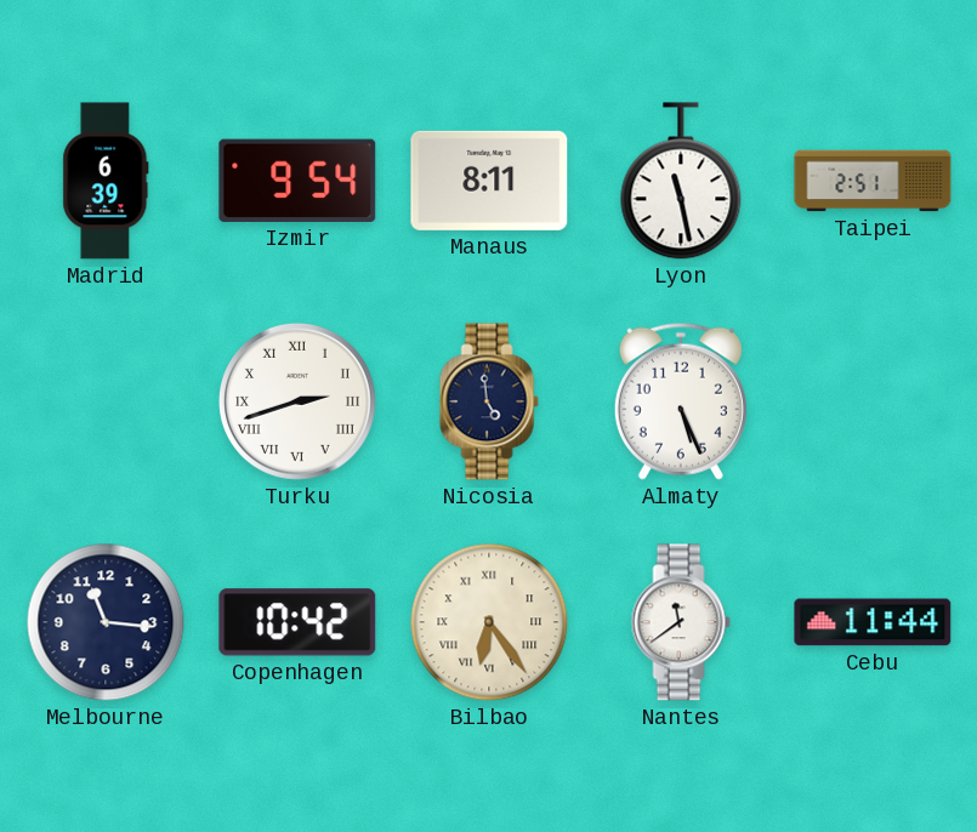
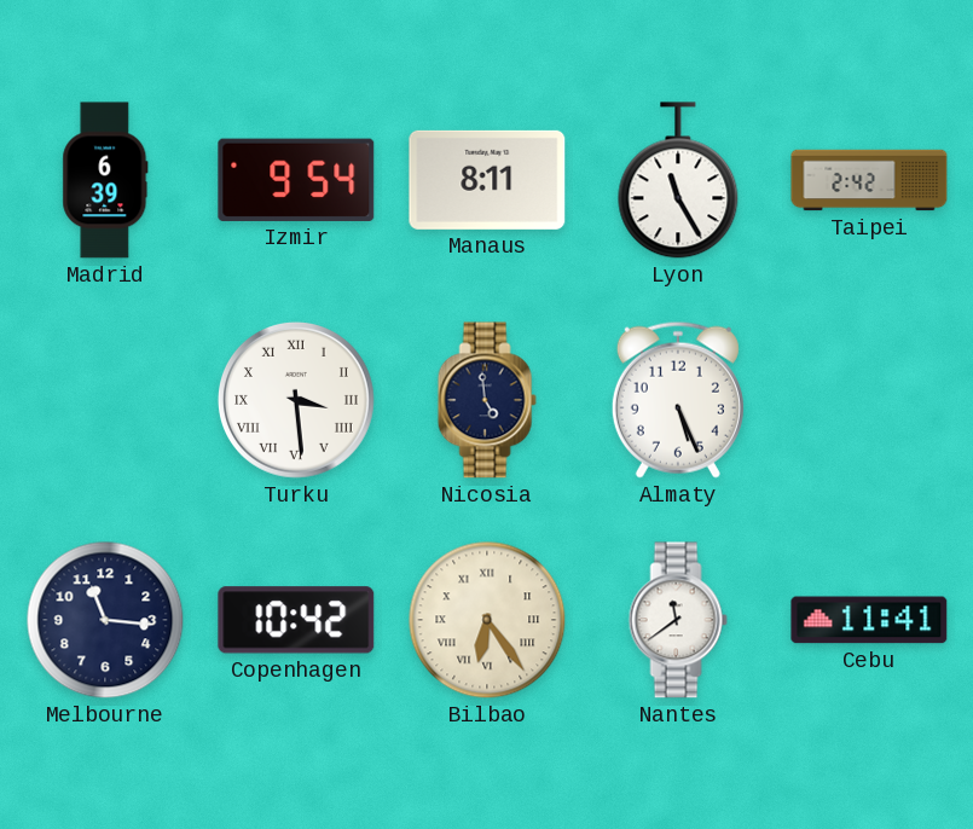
Lyon: 11:28 -> 11:25 (678, 180)
Taipei: 2:51 -> 2:42 (869, 180)
Turku: 2:42 -> 3:29 (296, 400)
Cebu: 11:44 -> 11:41 (869, 620)
